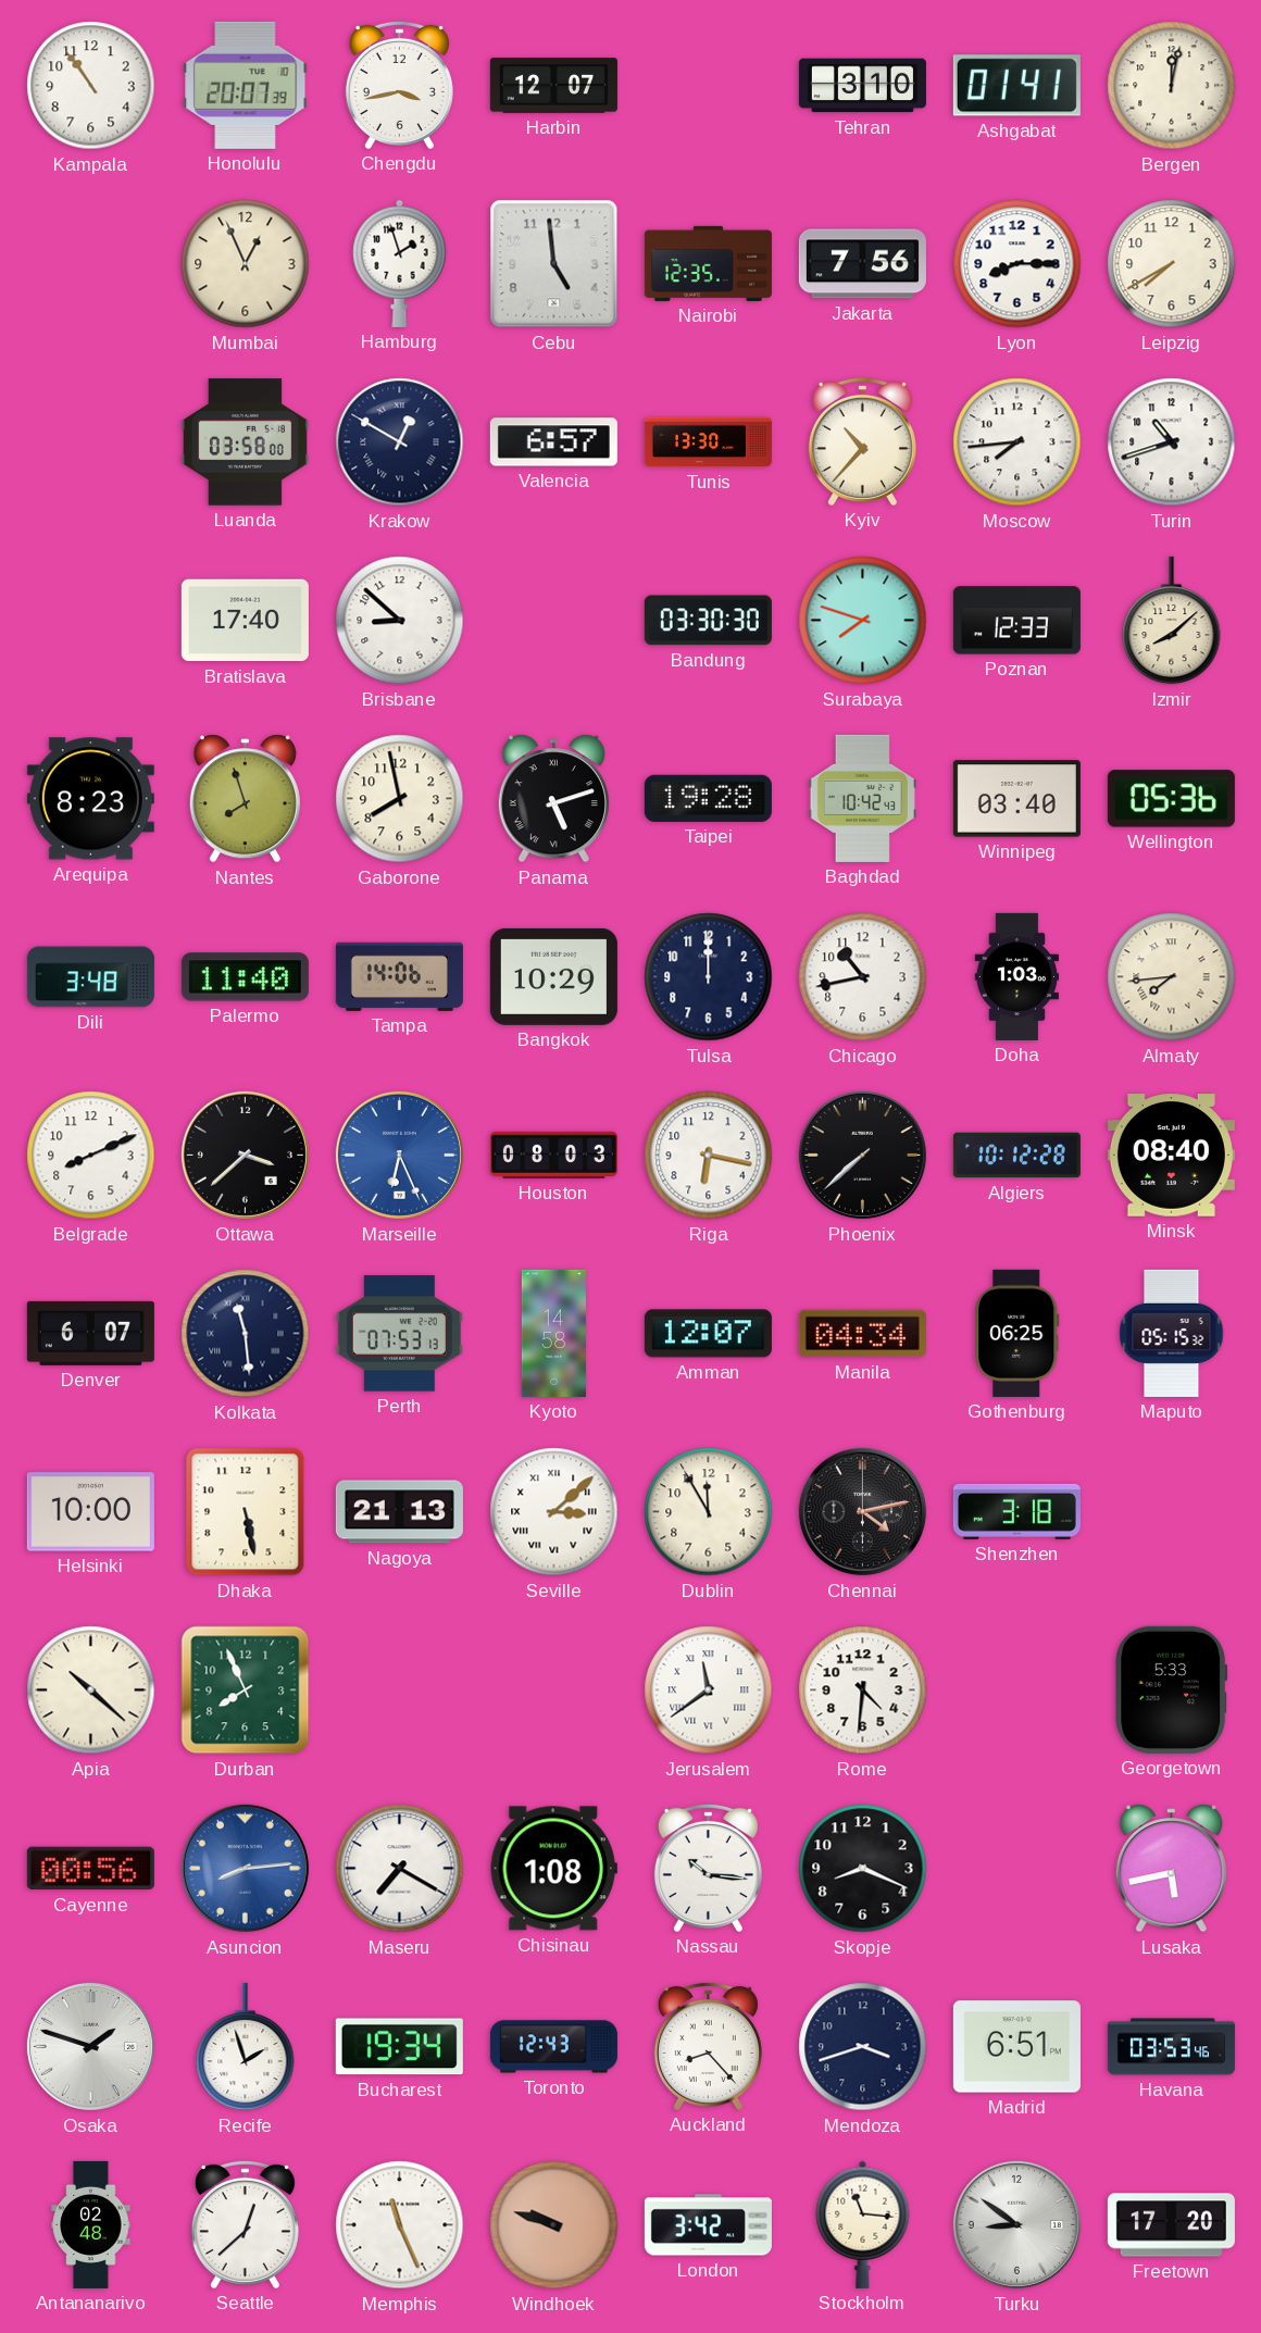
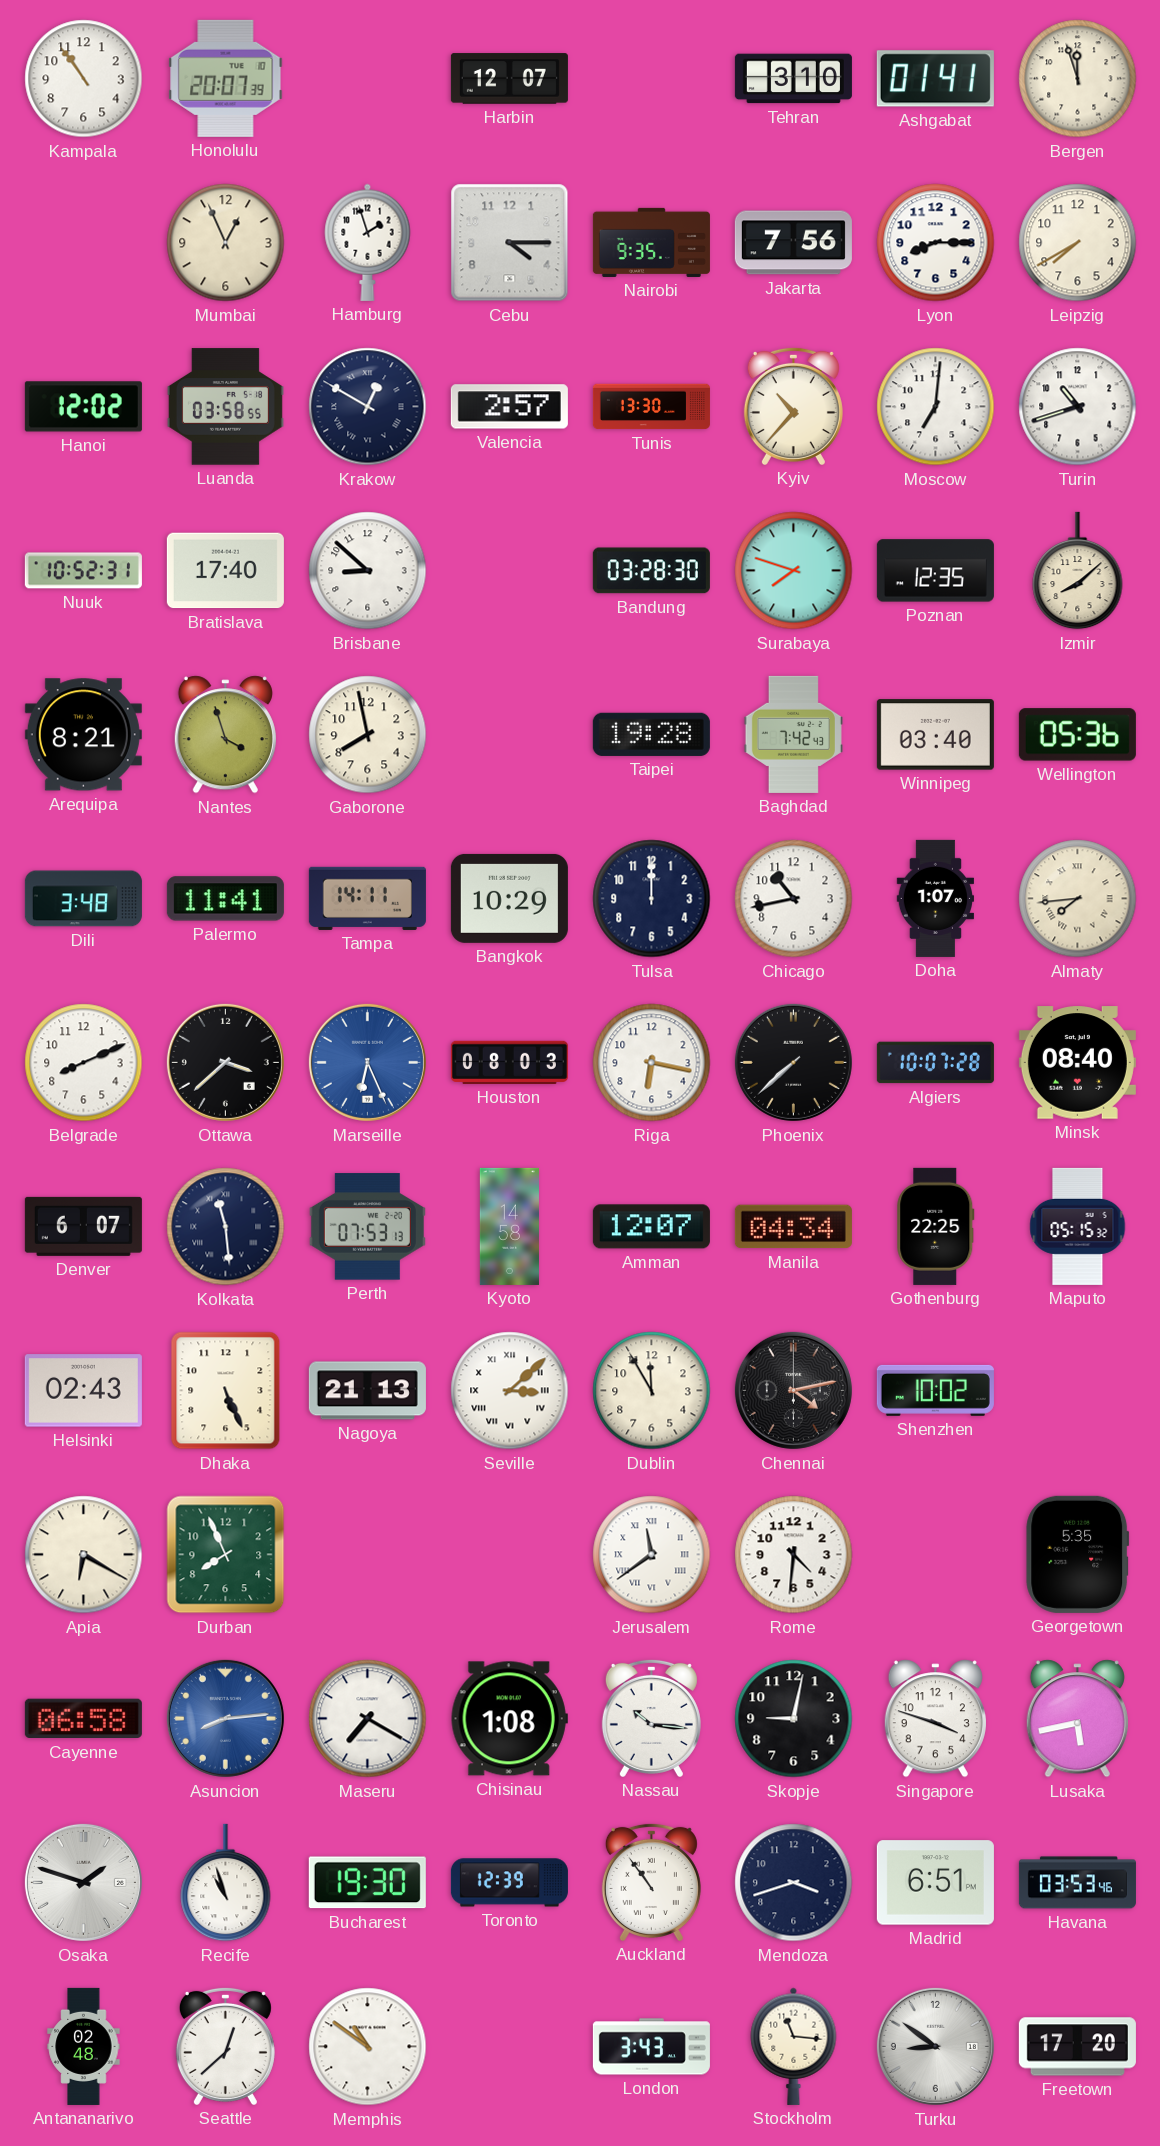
Chengdu: 3:43 -> none (399, 85)
Bergen: 12:02 -> 11:57 (1078, 79)
Cebu: 4:59 -> 4:15 (510, 243)
Nairobi: 12:35 -> 9:35 (651, 242)
Hanoi: none -> 12:02 (83, 407)
Luanda: 03:58:00 -> 03:58:55 (225, 407)
Valencia: 6:57 -> 2:57 (509, 407)
Moscow: 7:44 -> 7:01 (936, 407)
Nuuk: none -> 10:52 (83, 571)
Bandung: 03:30 -> 03:28 (651, 571)
Poznan: 12:33 -> 12:35 (935, 571)
Arequipa: 8:23 -> 8:21 (83, 735)
Nantes: 7:57 -> 3:57 (225, 735)
Panama: 5:12 -> none (553, 799)
Baghdad: 10:42 -> 7:42 (793, 734)
Palermo: 11:40 -> 11:41 (225, 899)
Tampa: 14:06 -> 14:11 (367, 898)
Doha: 1:03 -> 1:07 (935, 898)
Algiers: 10:12 -> 10:07 (935, 1063)
Gothenburg: 06:25 -> 22:25 (936, 1226)
Helsinki: 10:00 -> 02:43 (83, 1391)
Dhaka: 5:28 -> 5:26 (226, 1391)
Shenzhen: 3:18 -> 10:02 (935, 1390)
Apia: 10:22 -> 6:20 (84, 1555)
Georgetown: 5:33 -> 5:35 (1078, 1554)
Cayenne: 00:56 -> 06:58 (83, 1719)
Skopje: 8:19 -> 9:02 (794, 1719)
Singapore: none -> 3:48 (935, 1719)
Recife: 1:57 -> 10:57 (226, 1883)
Bucharest: 19:34 -> 19:30 (367, 1883)
Toronto: 12:43 -> 12:39 (509, 1883)
Auckland: 8:23 -> 10:54 (651, 1882)
Memphis: 11:26 -> 10:51 (368, 2047)
Windhoek: 9:48 -> none (554, 2225)
London: 3:42 -> 3:43 (651, 2047)
